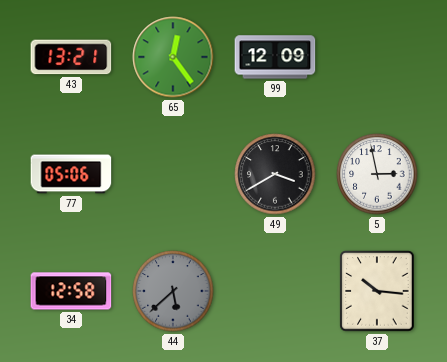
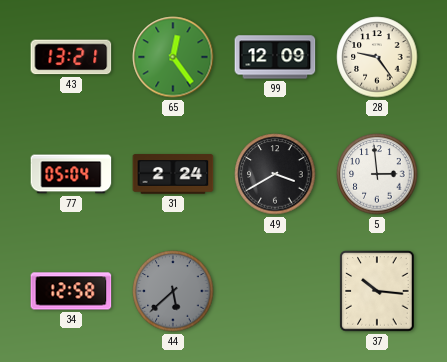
28: none -> 9:24 (377, 57)
77: 05:06 -> 05:04 (71, 174)
31: none -> 2:24 (173, 174)
5: 2:58 -> 2:59 (377, 174)
